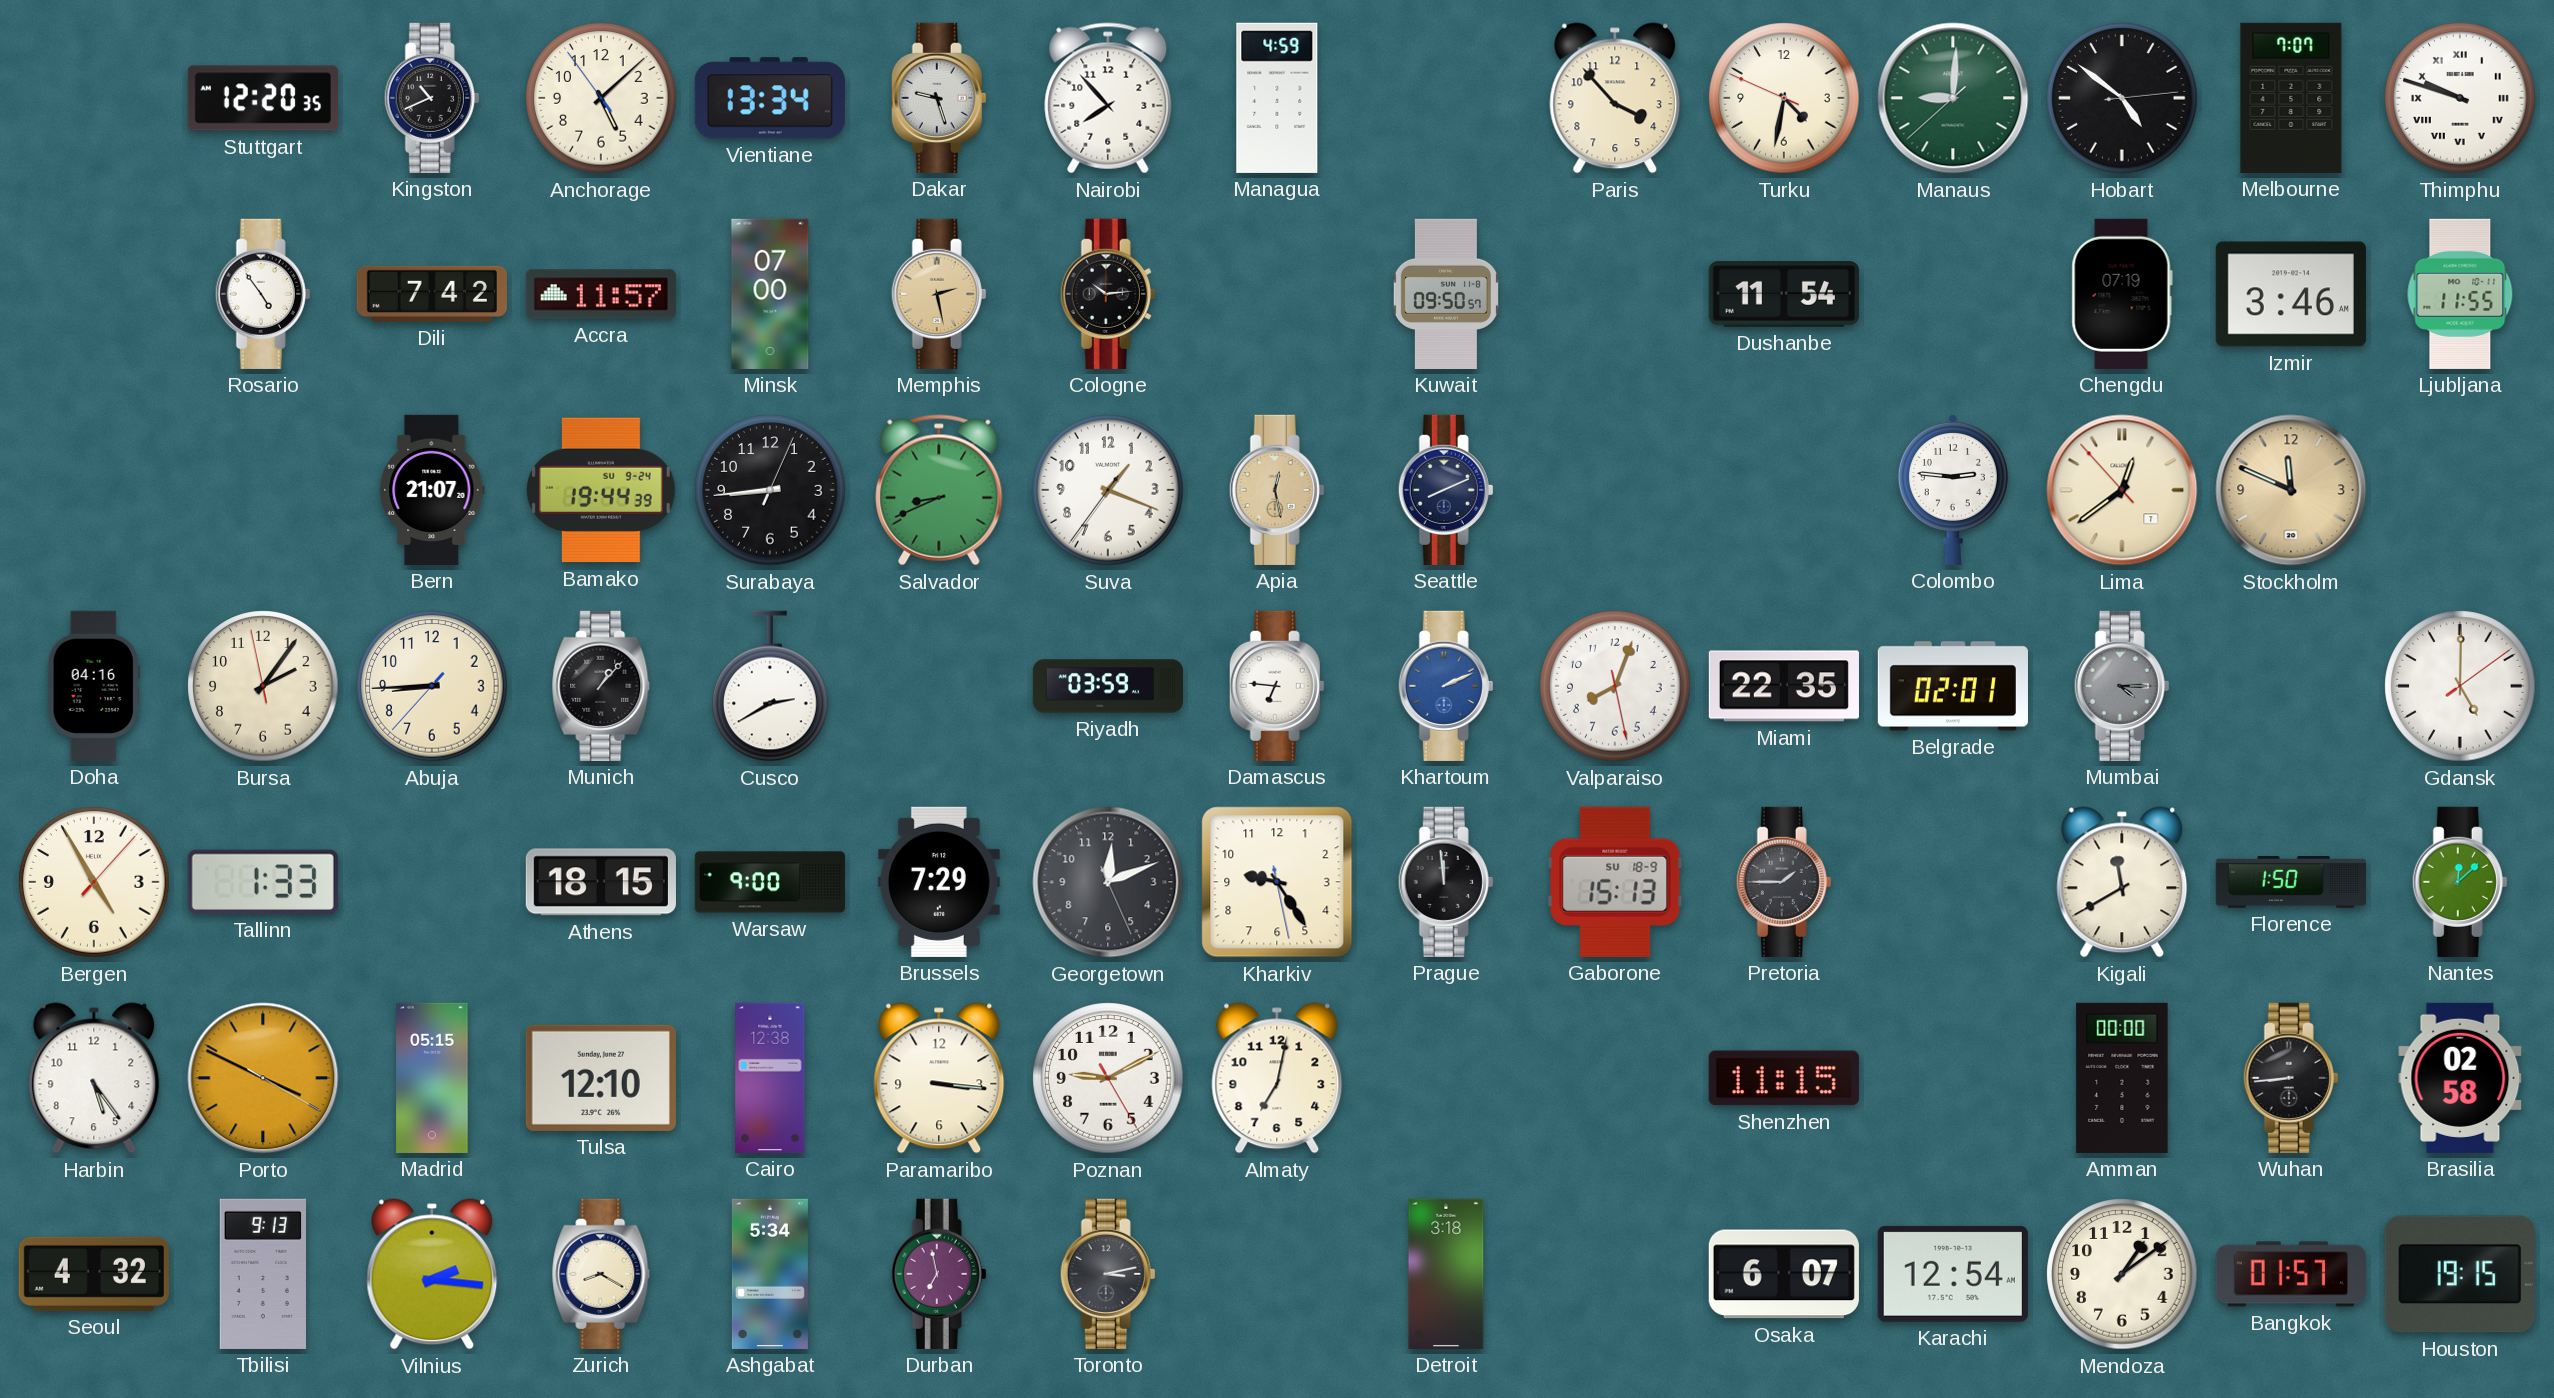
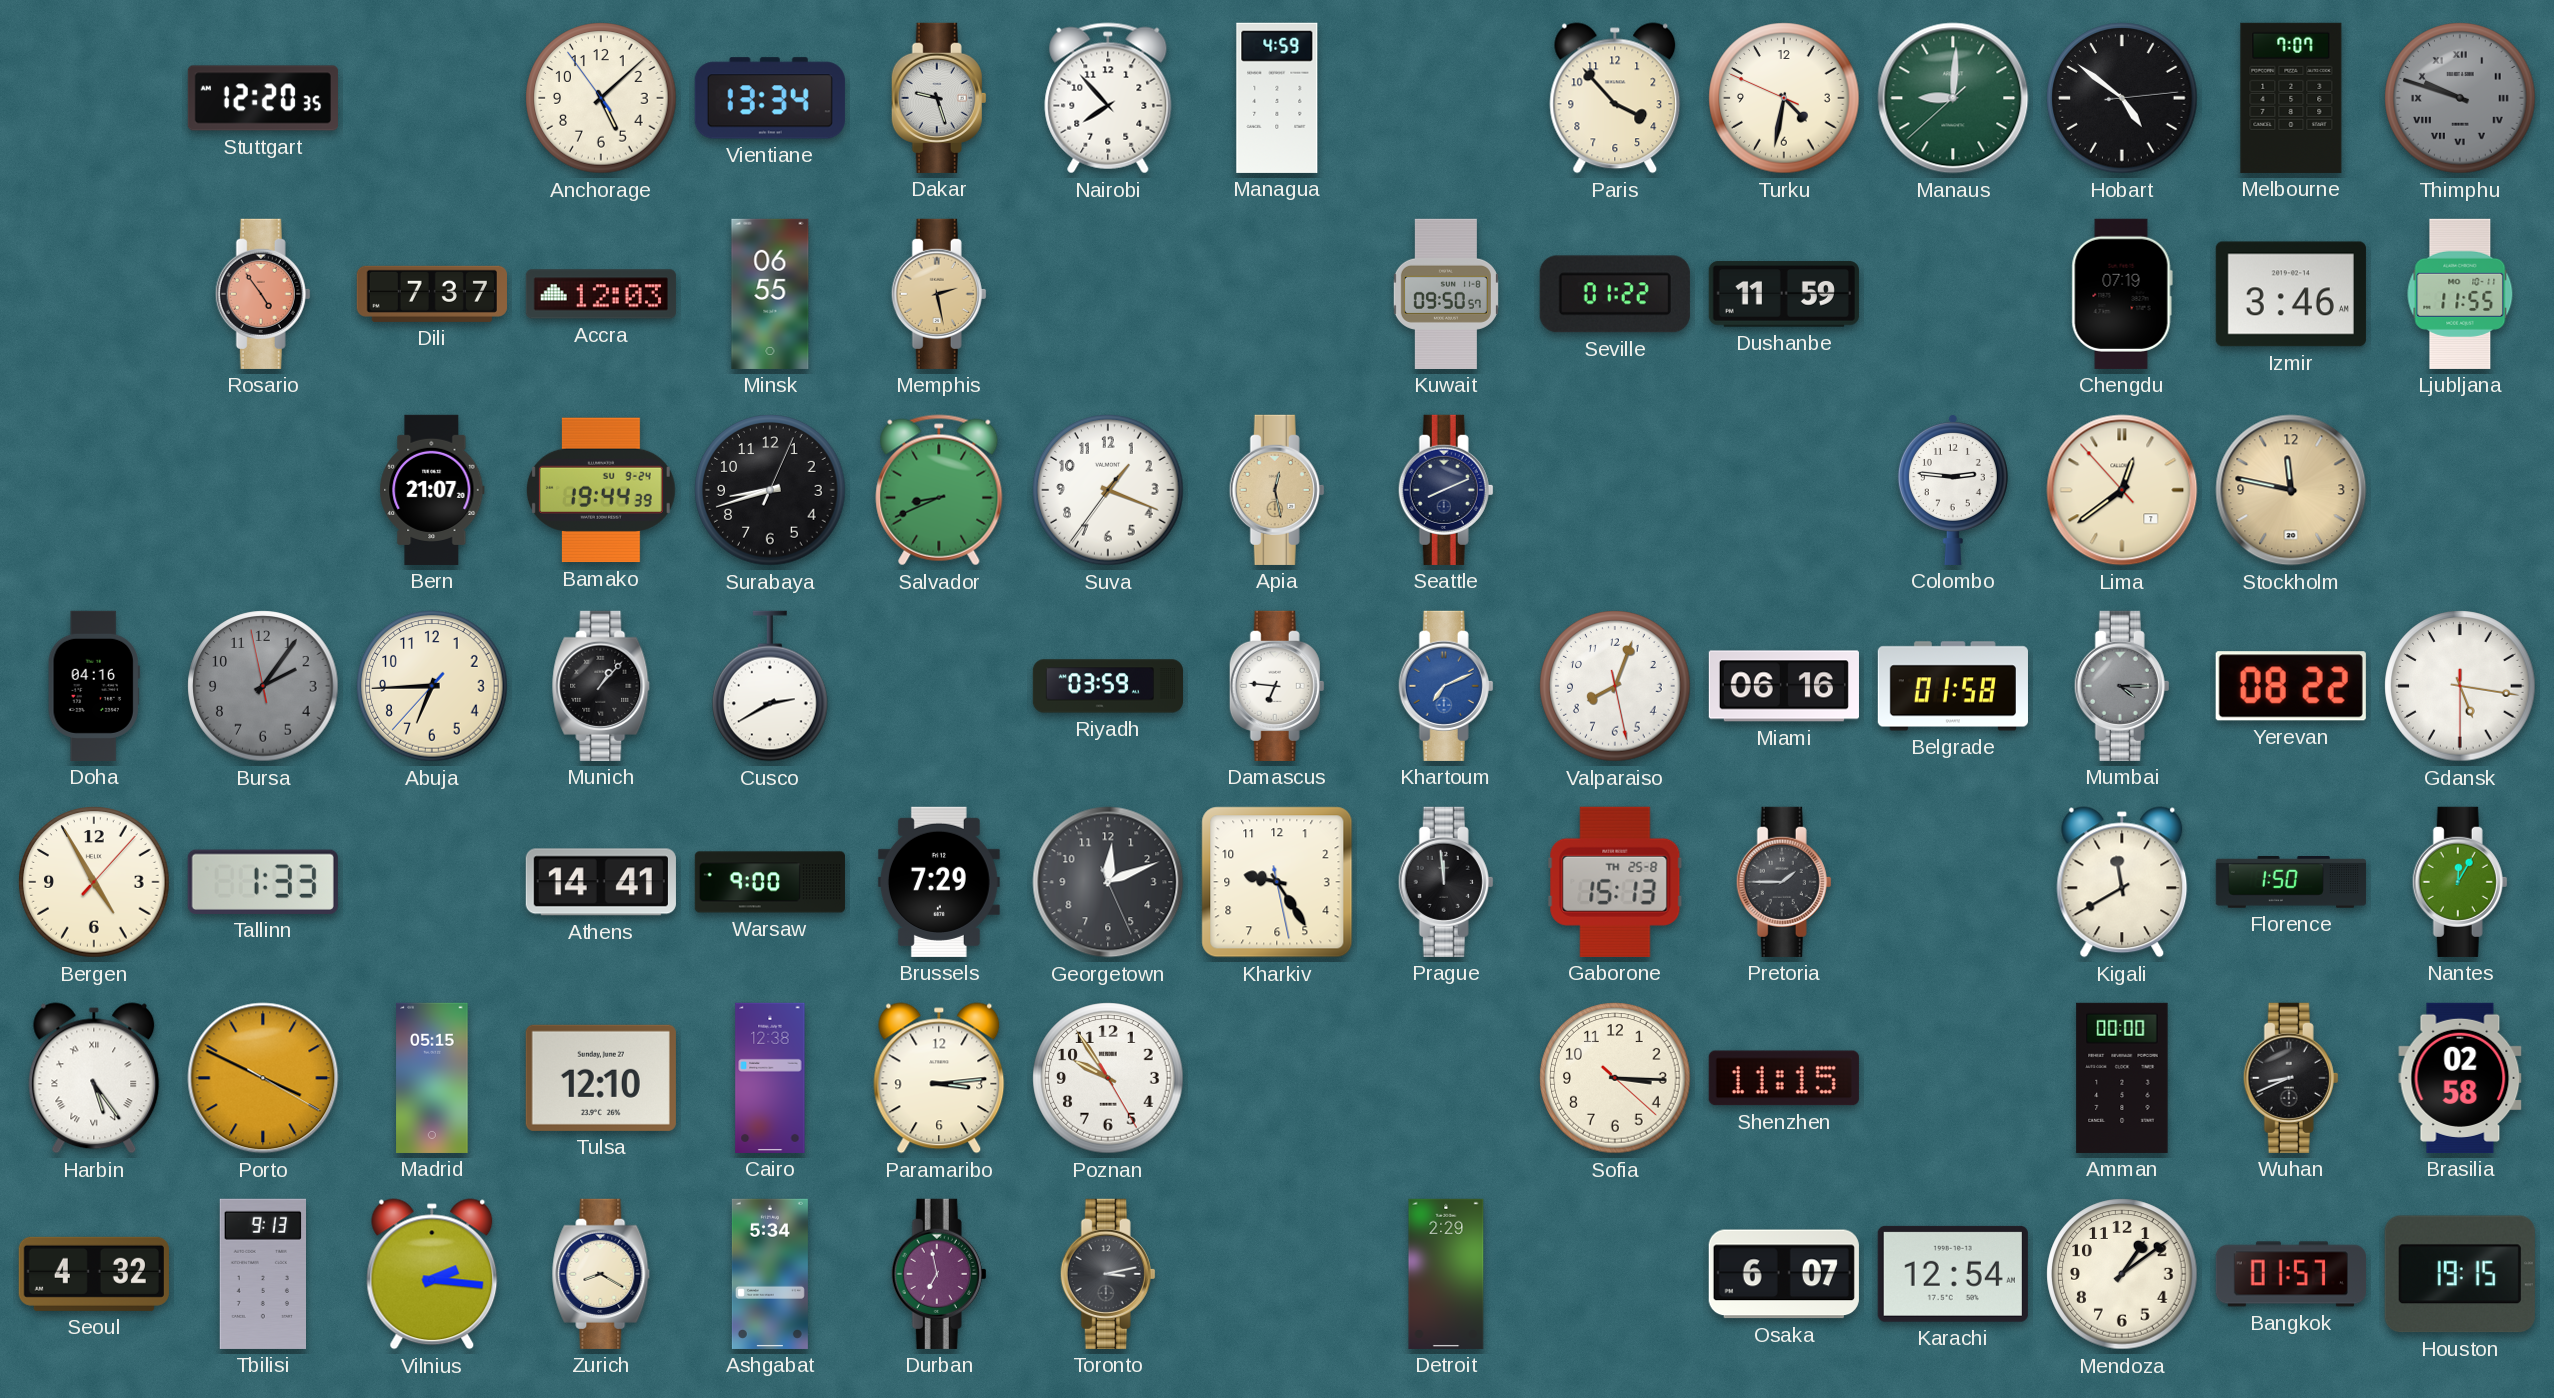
Kingston: 10:41 -> none (432, 98)
Thimphu dial: white -> grey (2460, 98)
Rosario dial: white -> salmon (263, 294)
Dili: 7:42 -> 7:37 (432, 294)
Accra: 11:57 -> 12:03 (601, 294)
Minsk: 07:00 -> 06:55 (770, 294)
Cologne: 10:14 -> none (1108, 294)
Seville: none -> 01:22 (1615, 294)
Dushanbe: 11:54 -> 11:59 (1784, 294)
Surabaya: 8:44 -> 8:42 (770, 490)
Stockholm: 11:49 -> 11:47 (2291, 490)
Bursa dial: cream -> grey (263, 686)
Abuja: 8:44 -> 6:44 (432, 686)
Khartoum: 2:11 -> 7:11 (1446, 686)
Miami: 22:35 -> 06:16 (1784, 686)
Belgrade: 02:01 -> 01:58 (1953, 686)
Yerevan: none -> 08:22 (2291, 686)
Gdansk: 5:00 -> 5:16 (2460, 686)
Athens: 18:15 -> 14:41 (601, 882)
Gaborone date: SU 18-9 -> TH 25-8 (1615, 882)
Nantes: 12:08 -> 12:05 (2460, 882)
Harbin numerals: Arabic -> Roman (94, 1078)
Paramaribo: 3:16 -> 3:14 (939, 1078)
Poznan: 9:10 -> 9:54 (1108, 1078)
Almaty: 7:02 -> none (1277, 1078)
Sofia: none -> 3:15 (1615, 1078)
Wuhan: 8:44 -> 8:41 (2291, 1078)
Detroit: 3:18 -> 2:29 (1446, 1274)
